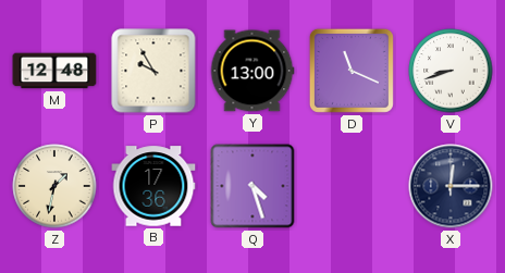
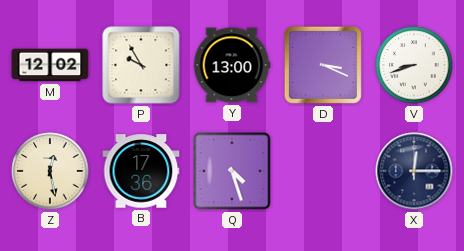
M: 12:48 -> 12:02 (50, 65)
D: 11:19 -> 3:19 (323, 65)
Z: 1:32 -> 12:28 (50, 171)
